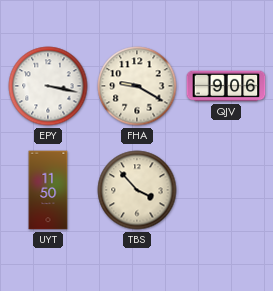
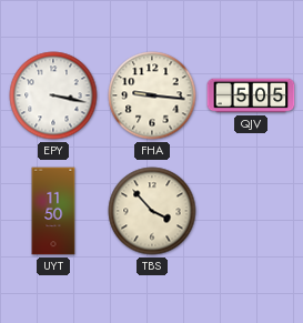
FHA: 9:20 -> 9:16 (152, 95)
QJV: 9:06 -> 5:05 (251, 95)
